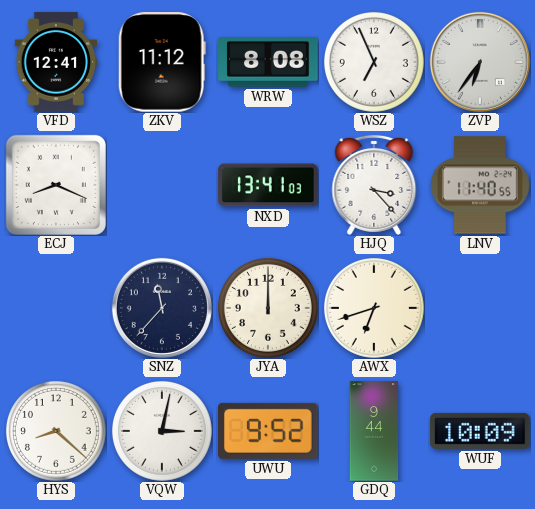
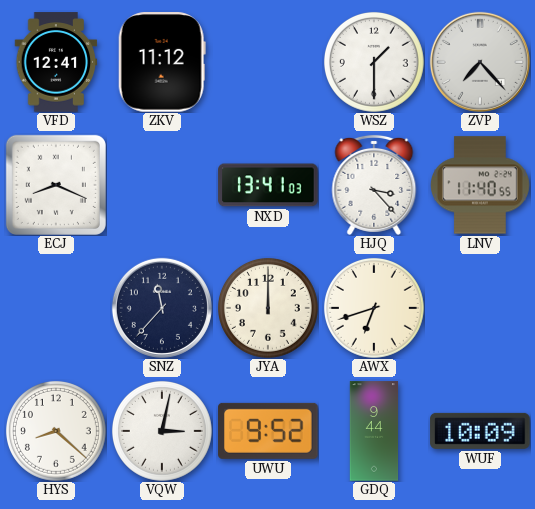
WRW: 8:08 -> none (268, 62)
WSZ: 6:56 -> 1:30 (374, 62)
ZVP: 6:36 -> 7:23 (480, 62)
